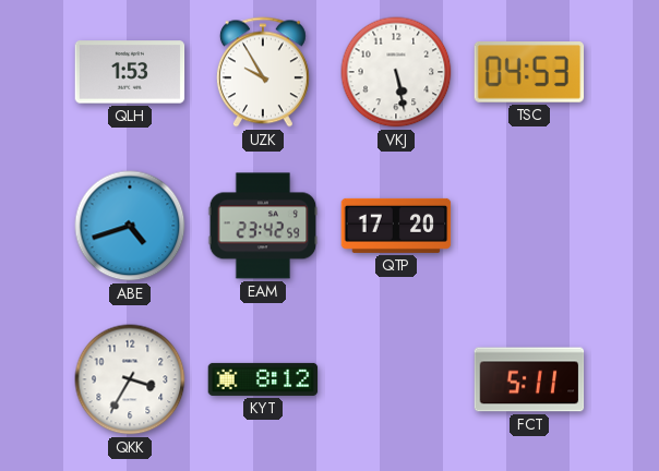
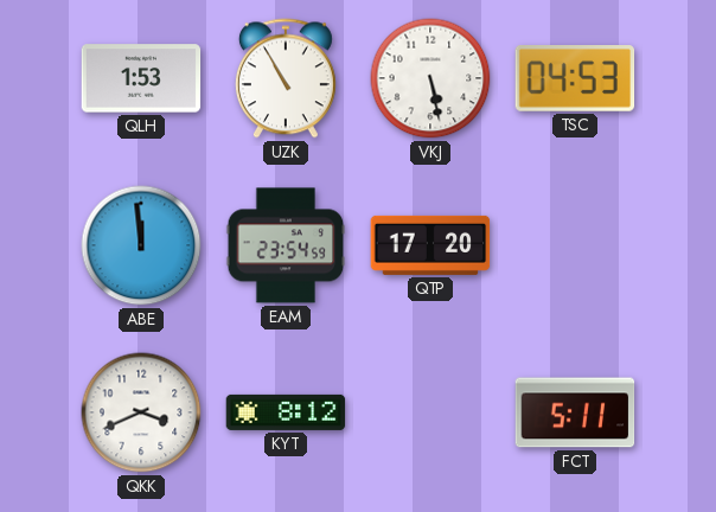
UZK: 9:55 -> 10:55 (286, 78)
ABE: 4:42 -> 11:59 (141, 245)
EAM: 23:42 -> 23:54 (286, 245)
QKK: 3:35 -> 3:41 (141, 412)
